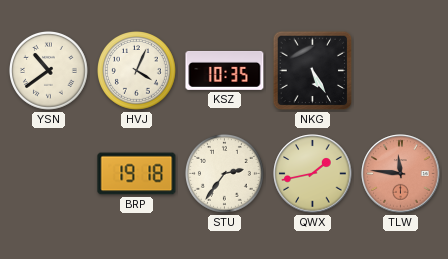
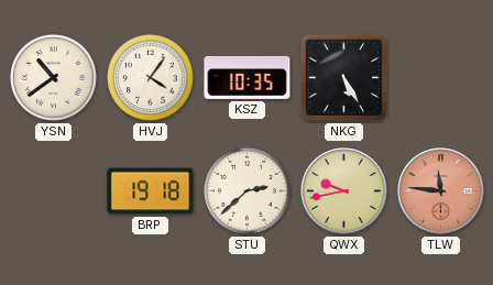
HVJ: 4:04 -> 4:06 (151, 78)
STU: 2:36 -> 2:38 (248, 191)
QWX: 1:43 -> 9:43 (344, 191)
